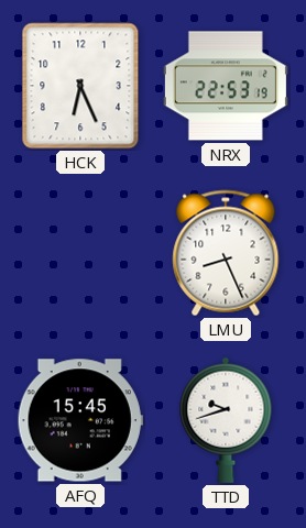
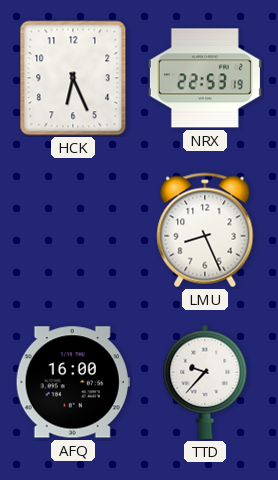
AFQ: 15:45 -> 16:00 (73, 382)
TTD: 9:42 -> 9:37 (205, 382)
